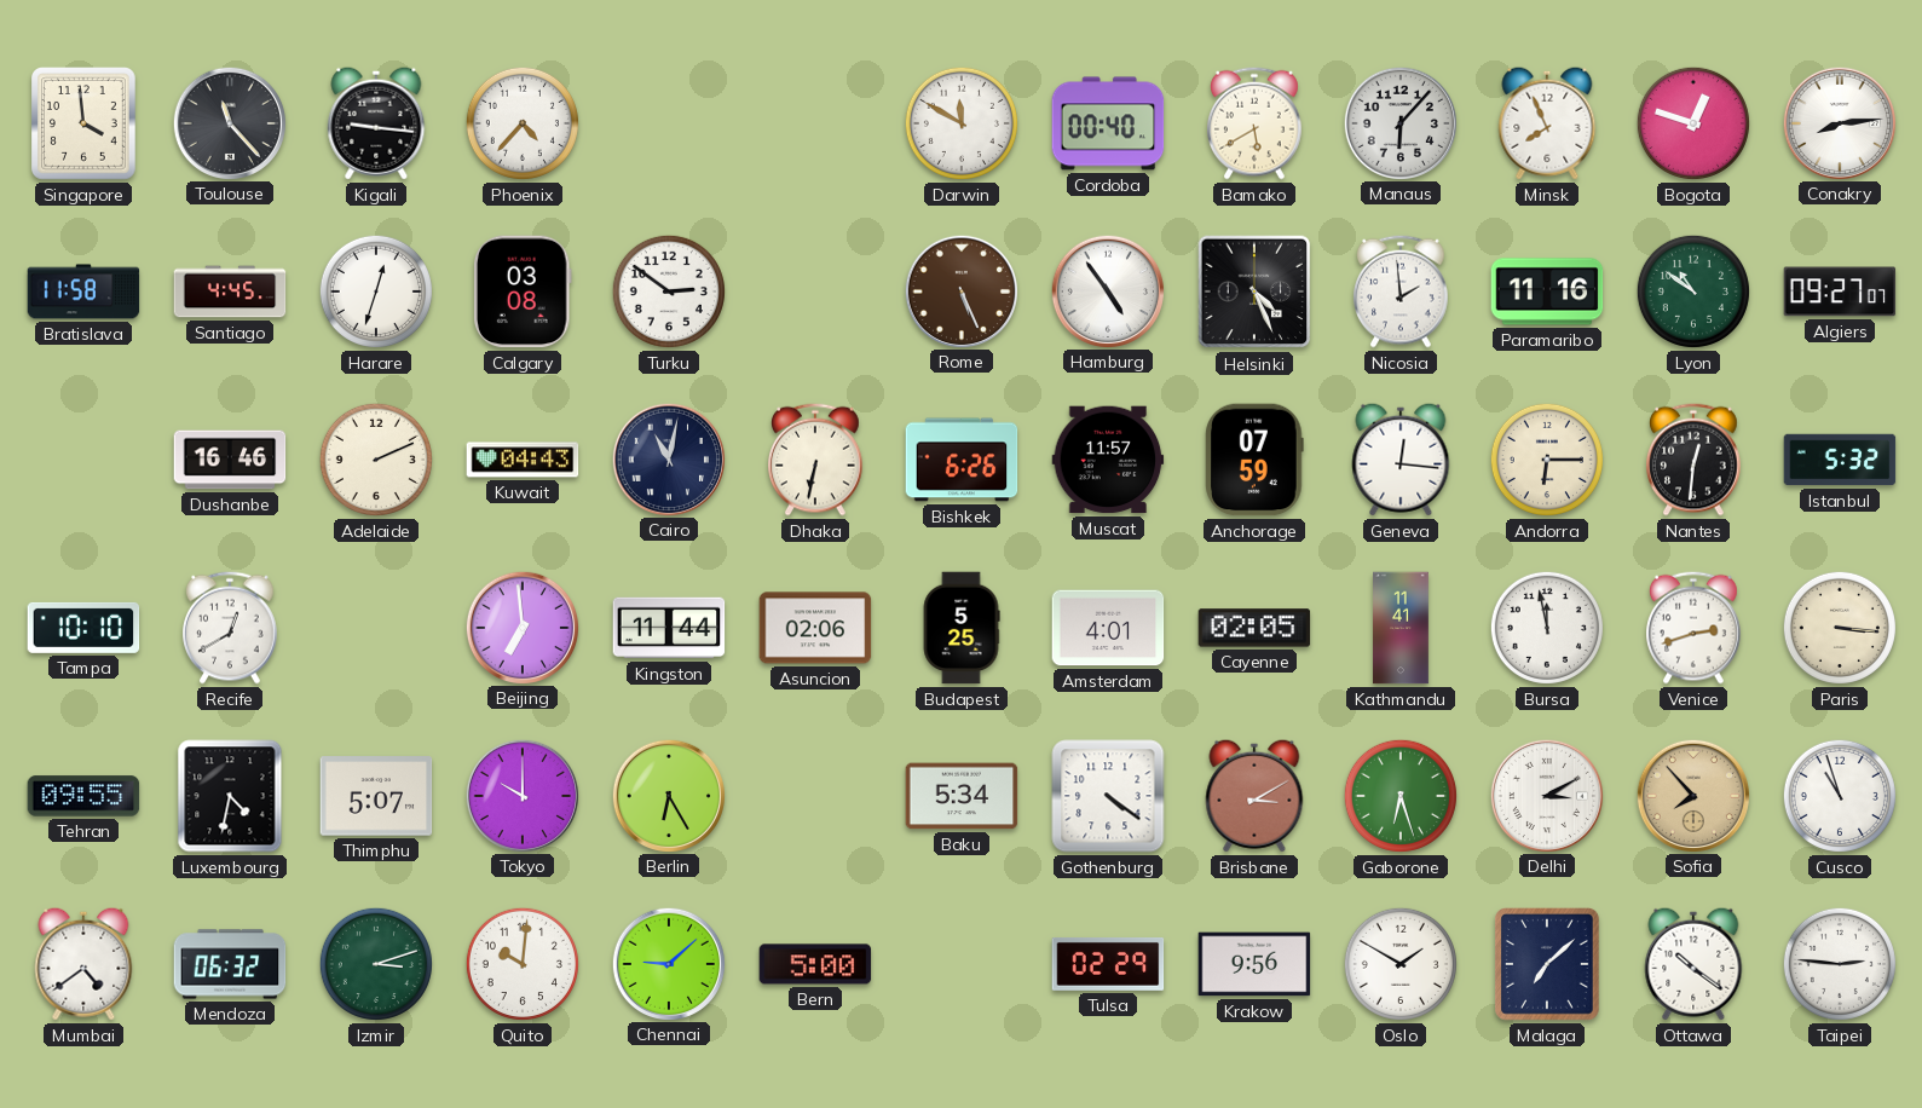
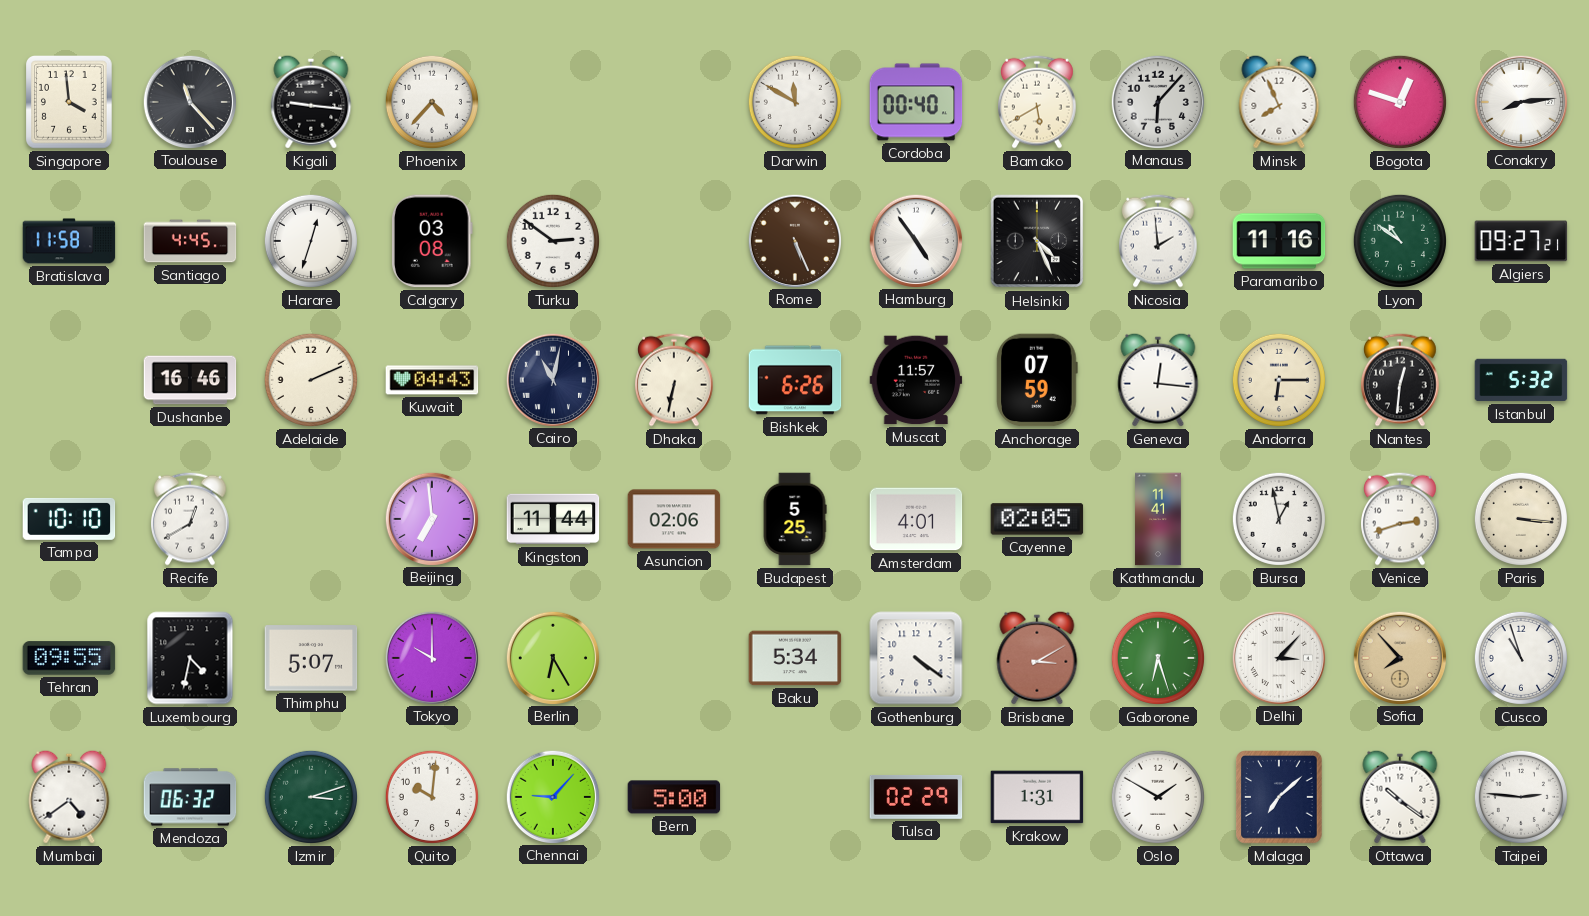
Algiers: 09:27:07 -> 09:27:21 (1521, 241)
Bursa: 11:58 -> 12:58 (1279, 519)
Delhi: 3:10 -> 3:07 (1278, 657)
Chennai: 9:08 -> 9:07 (552, 796)
Krakow: 9:56 -> 1:31 (1037, 797)
